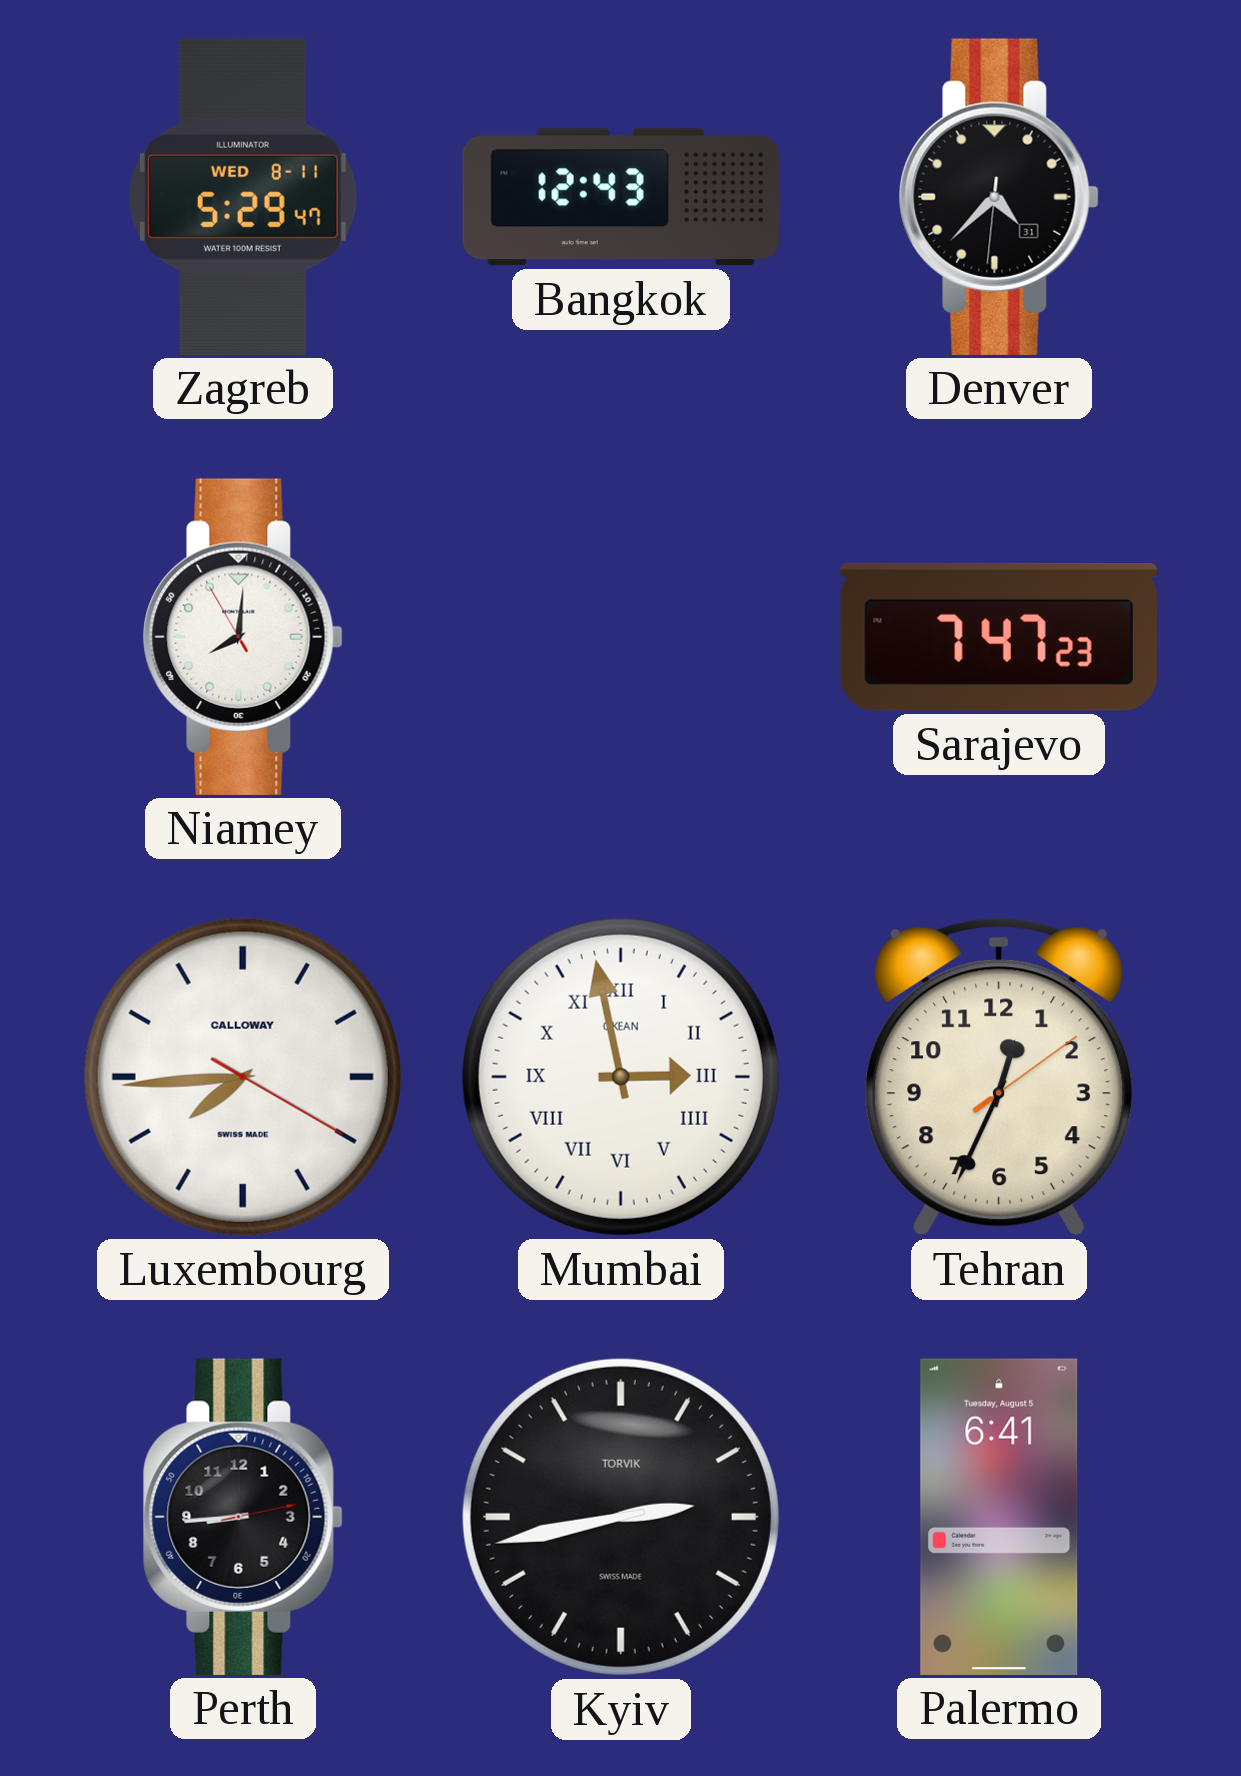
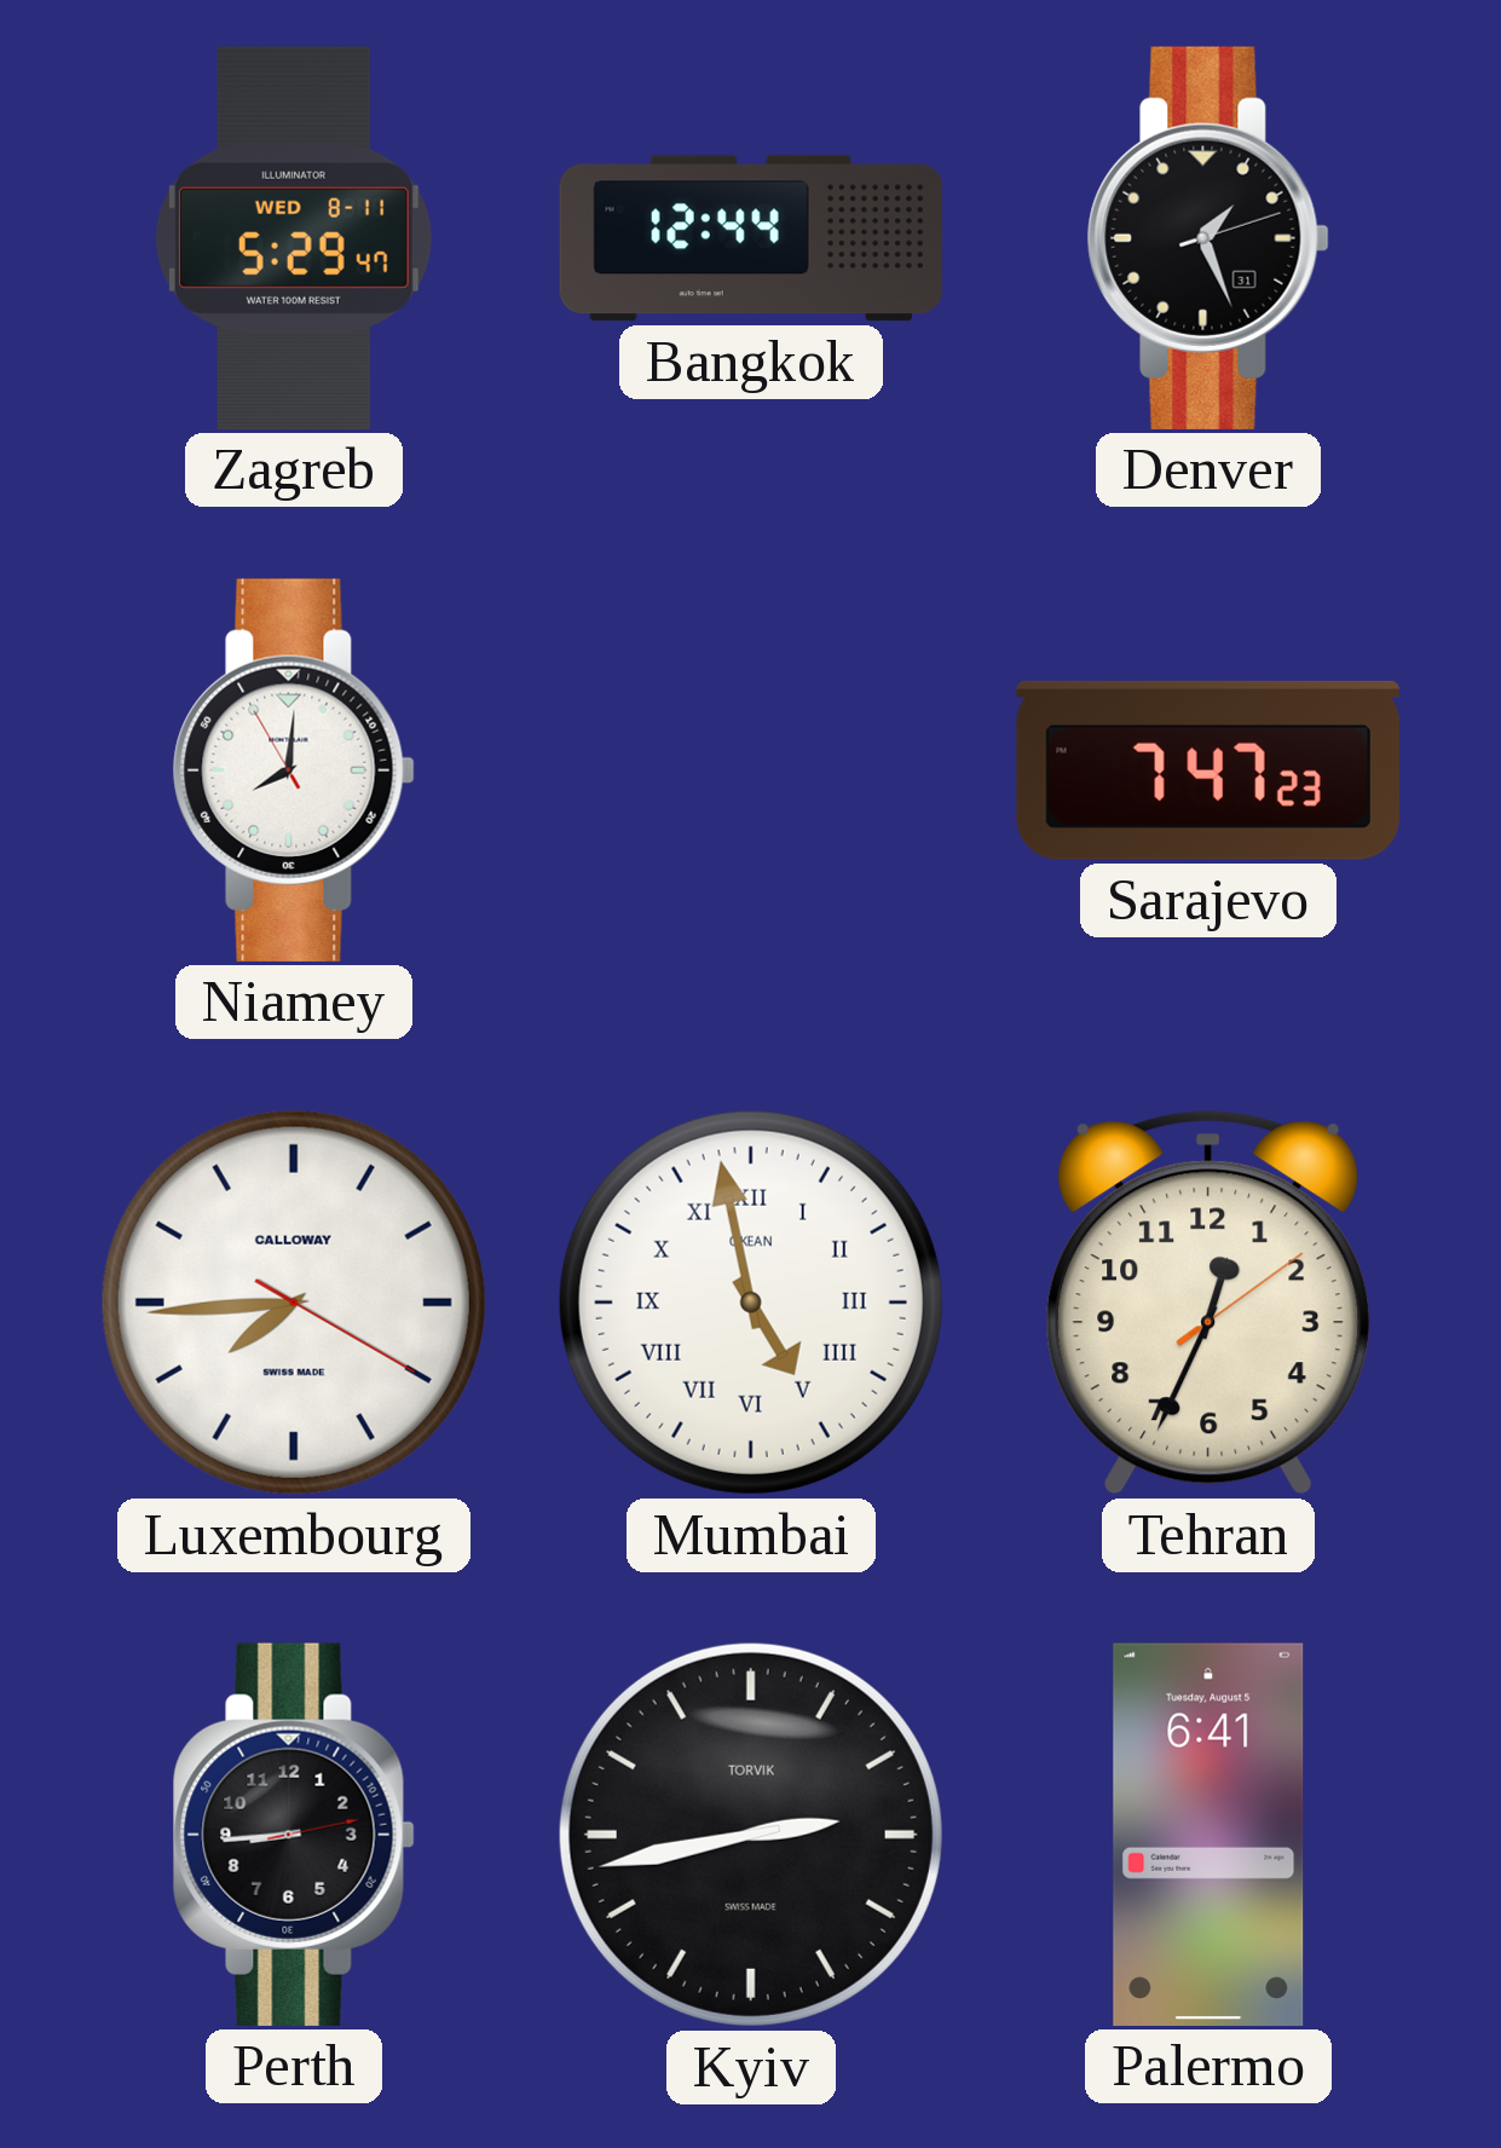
Bangkok: 12:43 -> 12:44 (751, 238)
Denver: 4:37 -> 1:26 (1208, 238)
Mumbai: 2:58 -> 4:58 (751, 1303)
